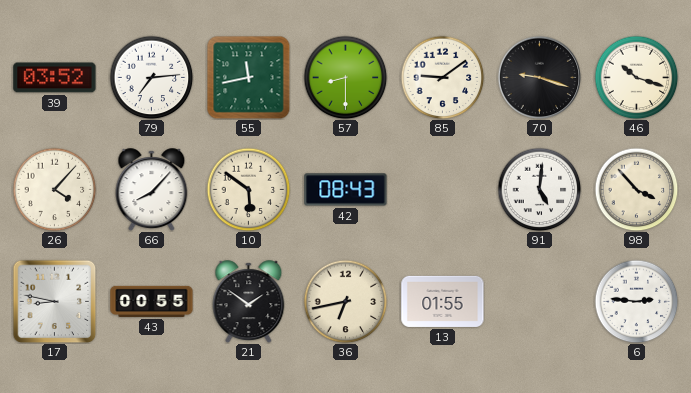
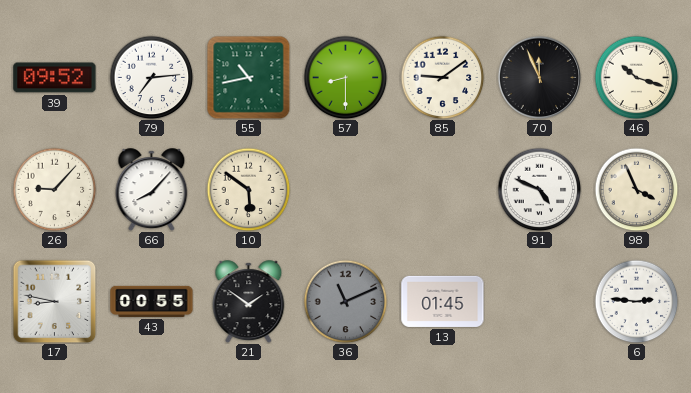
39: 03:52 -> 09:52 (55, 78)
55: 11:43 -> 10:43 (248, 77)
70: 9:18 -> 11:56 (539, 77)
26: 4:07 -> 9:07 (54, 189)
42: 08:43 -> none (346, 190)
91: 5:01 -> 4:49 (539, 189)
98: 3:53 -> 3:56 (636, 189)
36: 6:43 -> 11:11 (345, 301)
36 dial: cream -> grey (345, 301)
13: 01:55 -> 01:45 (443, 301)
